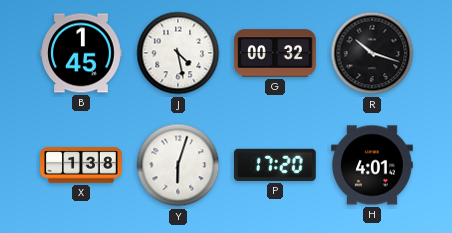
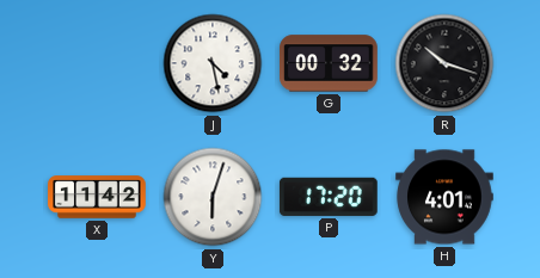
B: 1:45 -> none (81, 53)
X: 1:38 -> 11:42 (97, 197)
